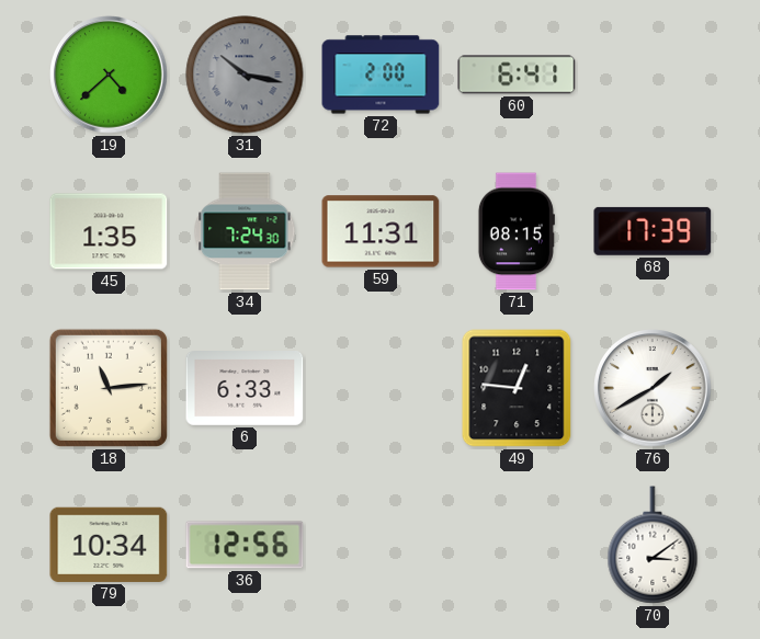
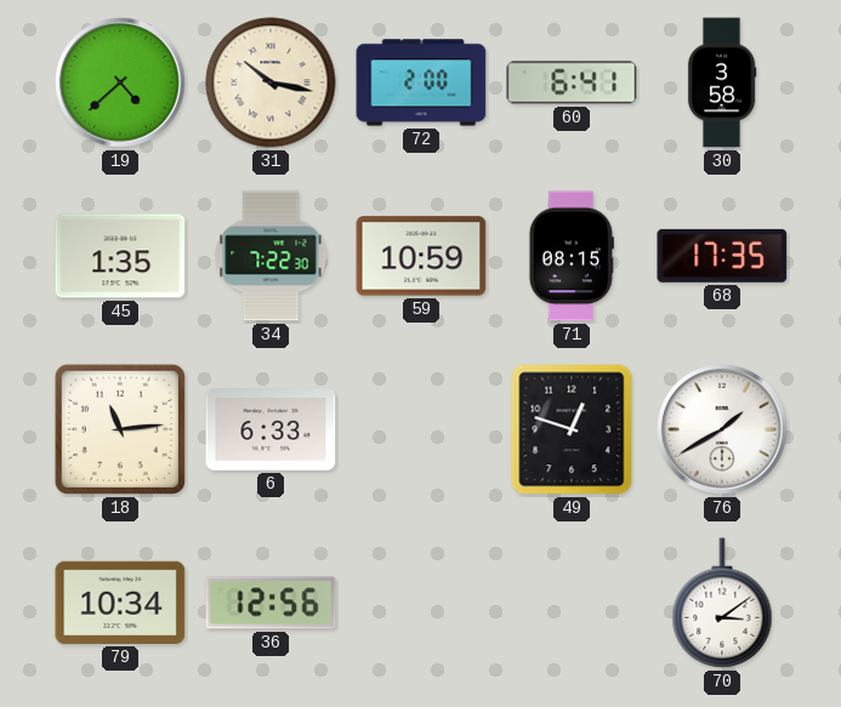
31 dial: grey -> cream (271, 82)
30: none -> 3:58 (722, 82)
34: 7:24 -> 7:22 (271, 256)
59: 11:31 -> 10:59 (421, 256)
68: 17:39 -> 17:35 (722, 256)
49: 12:46 -> 12:48 (572, 429)
